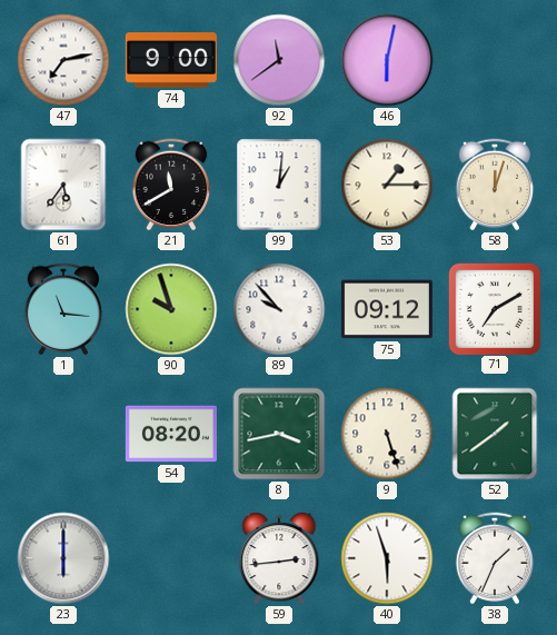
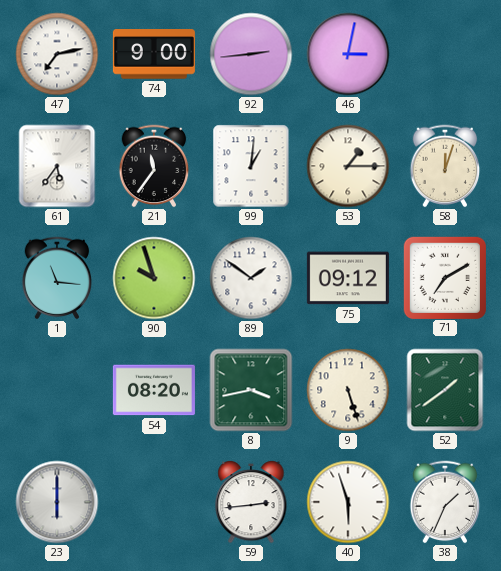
92: 11:39 -> 2:44 (251, 54)
46: 6:02 -> 3:02 (348, 54)
21: 11:40 -> 11:36 (154, 166)
89: 9:53 -> 1:51 (251, 278)
